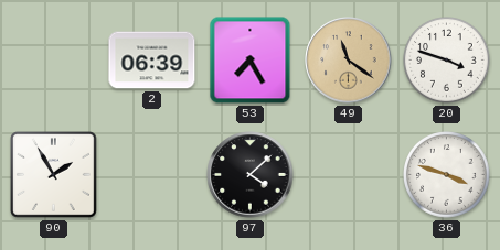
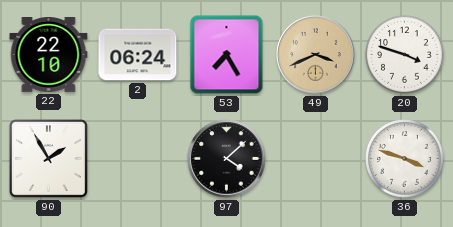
22: none -> 22:10 (49, 55)
2: 06:39 -> 06:24 (138, 55)
49: 11:21 -> 3:41 (316, 55)
